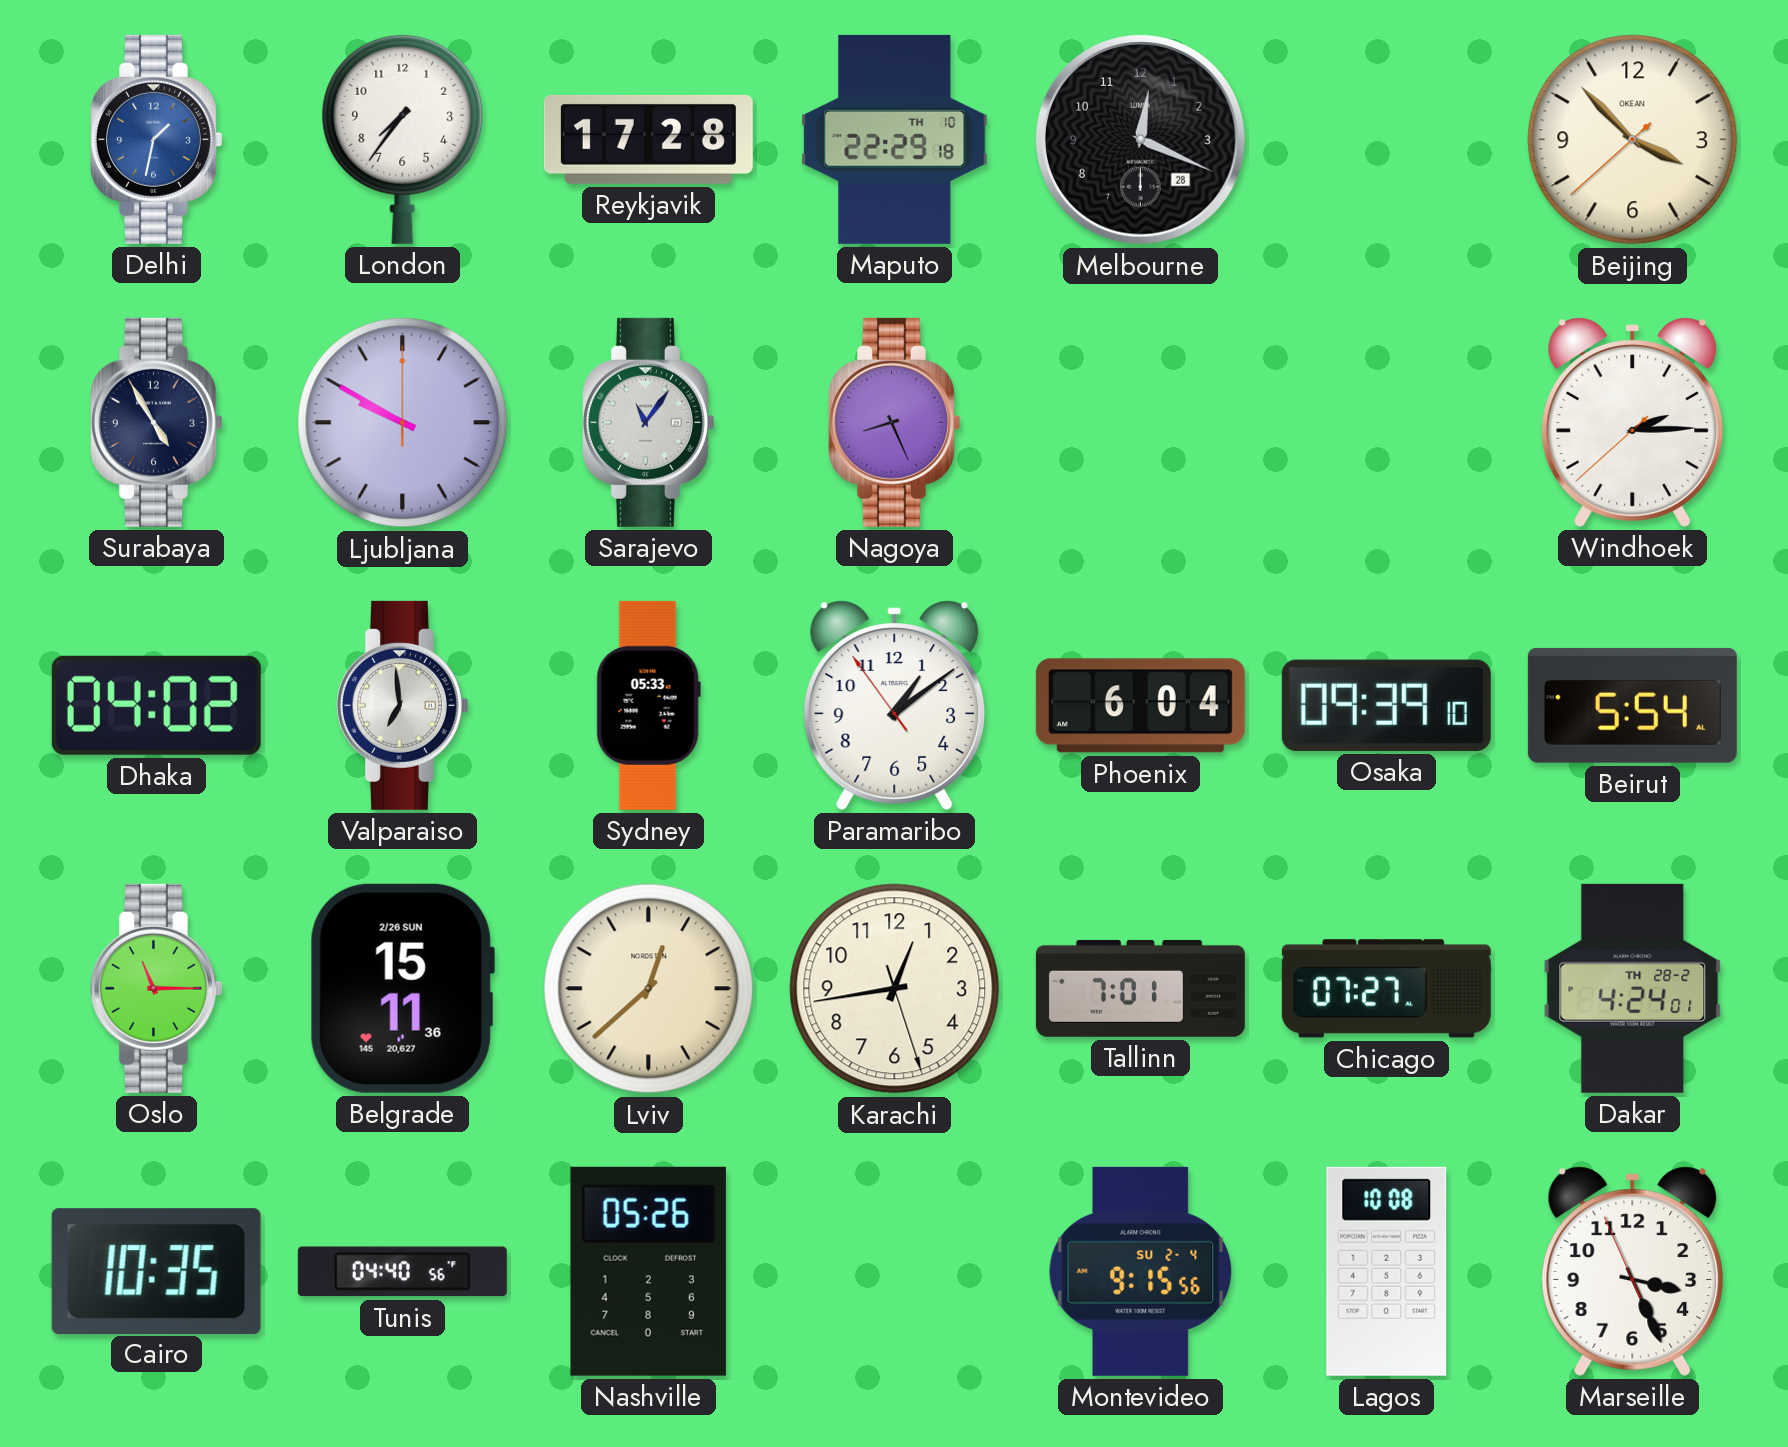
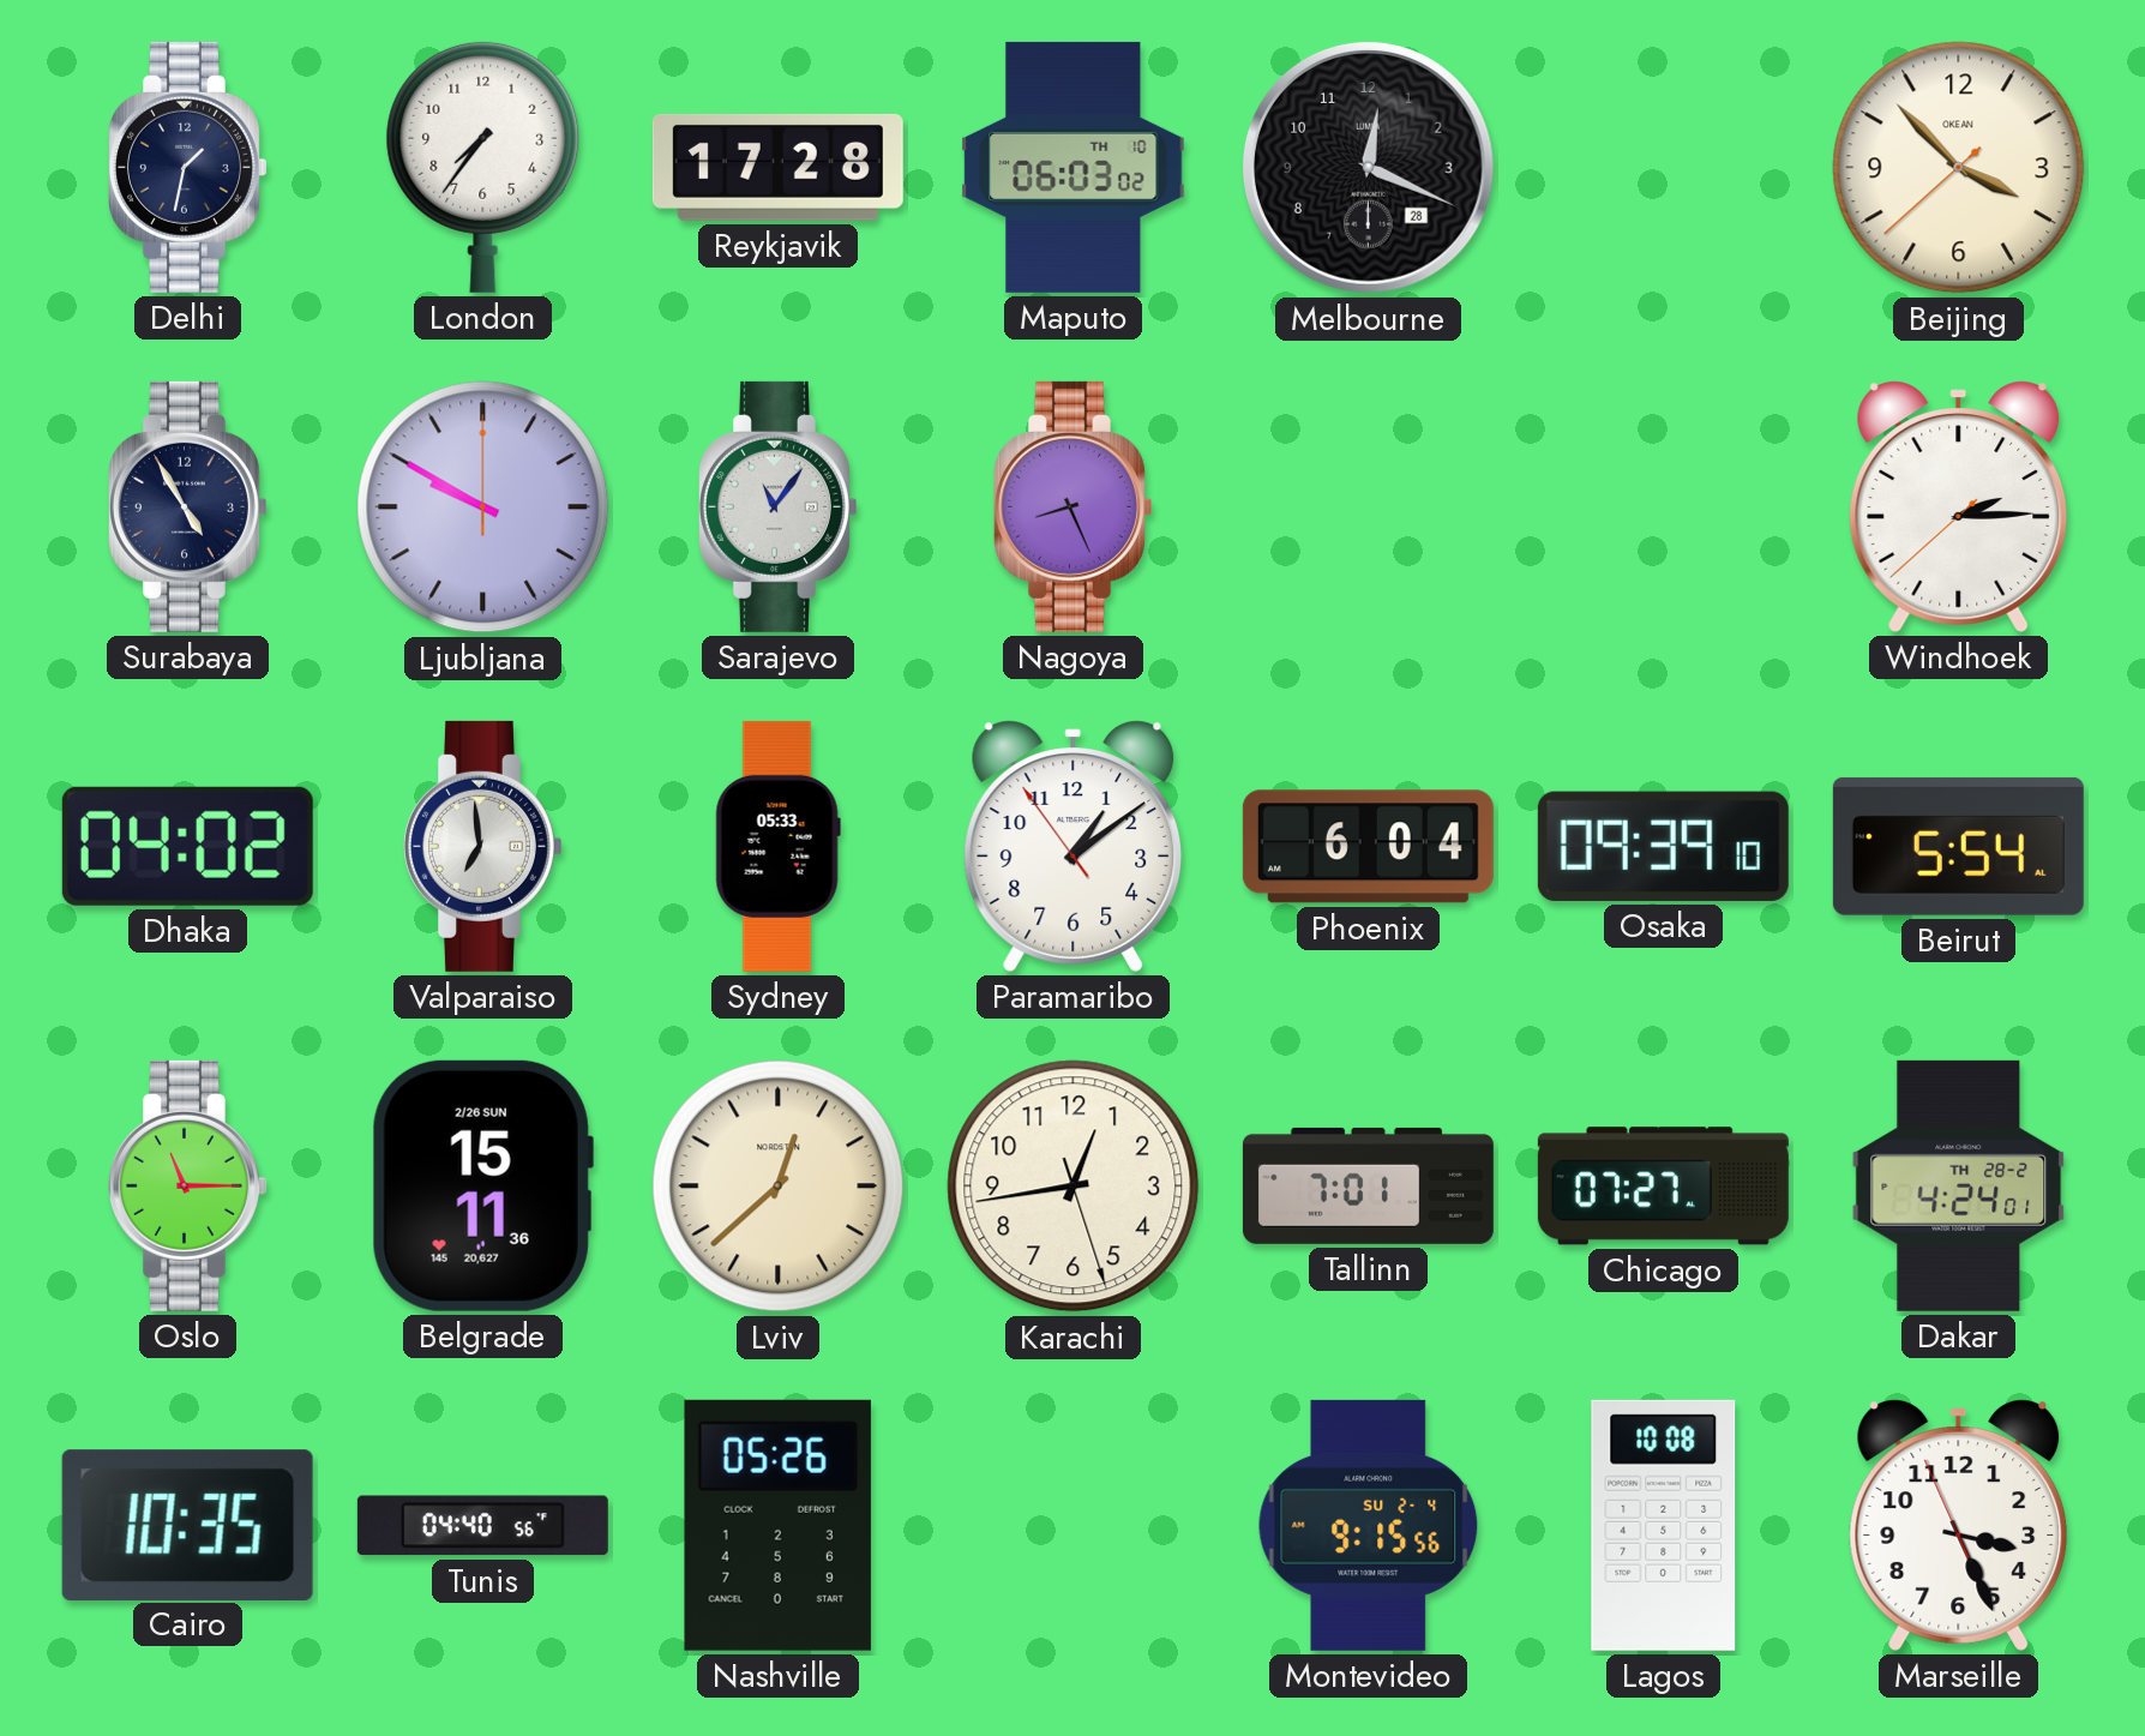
Delhi dial: blue -> navy (187, 167)
Maputo: 22:29 -> 06:03 (1074, 167)
